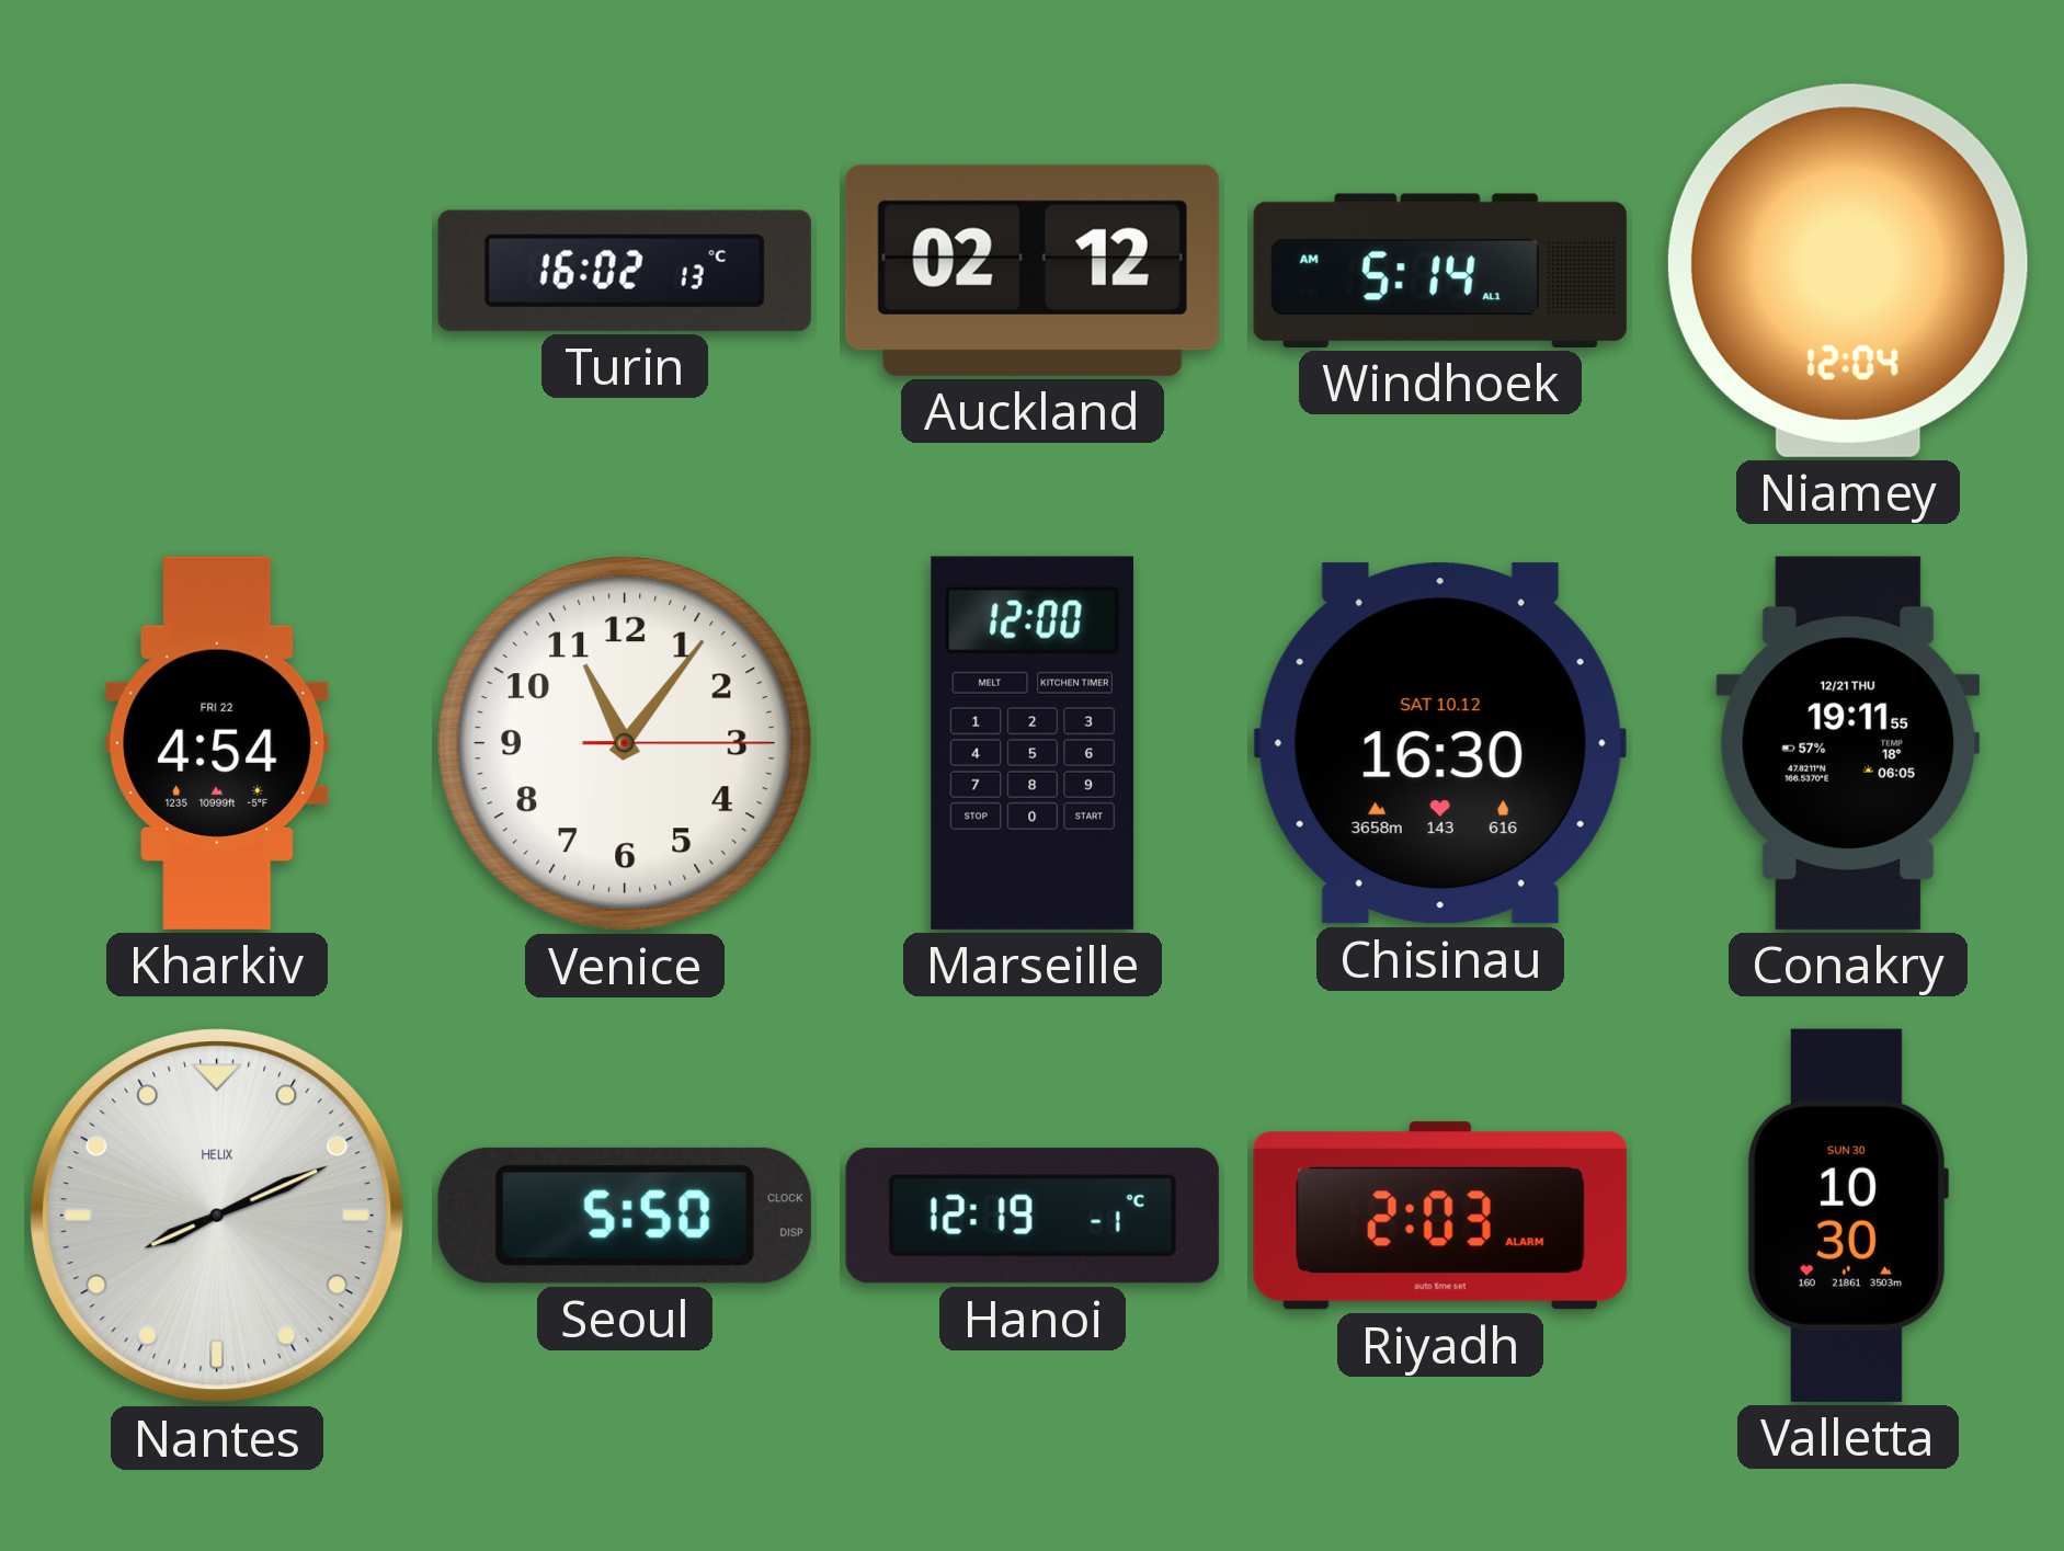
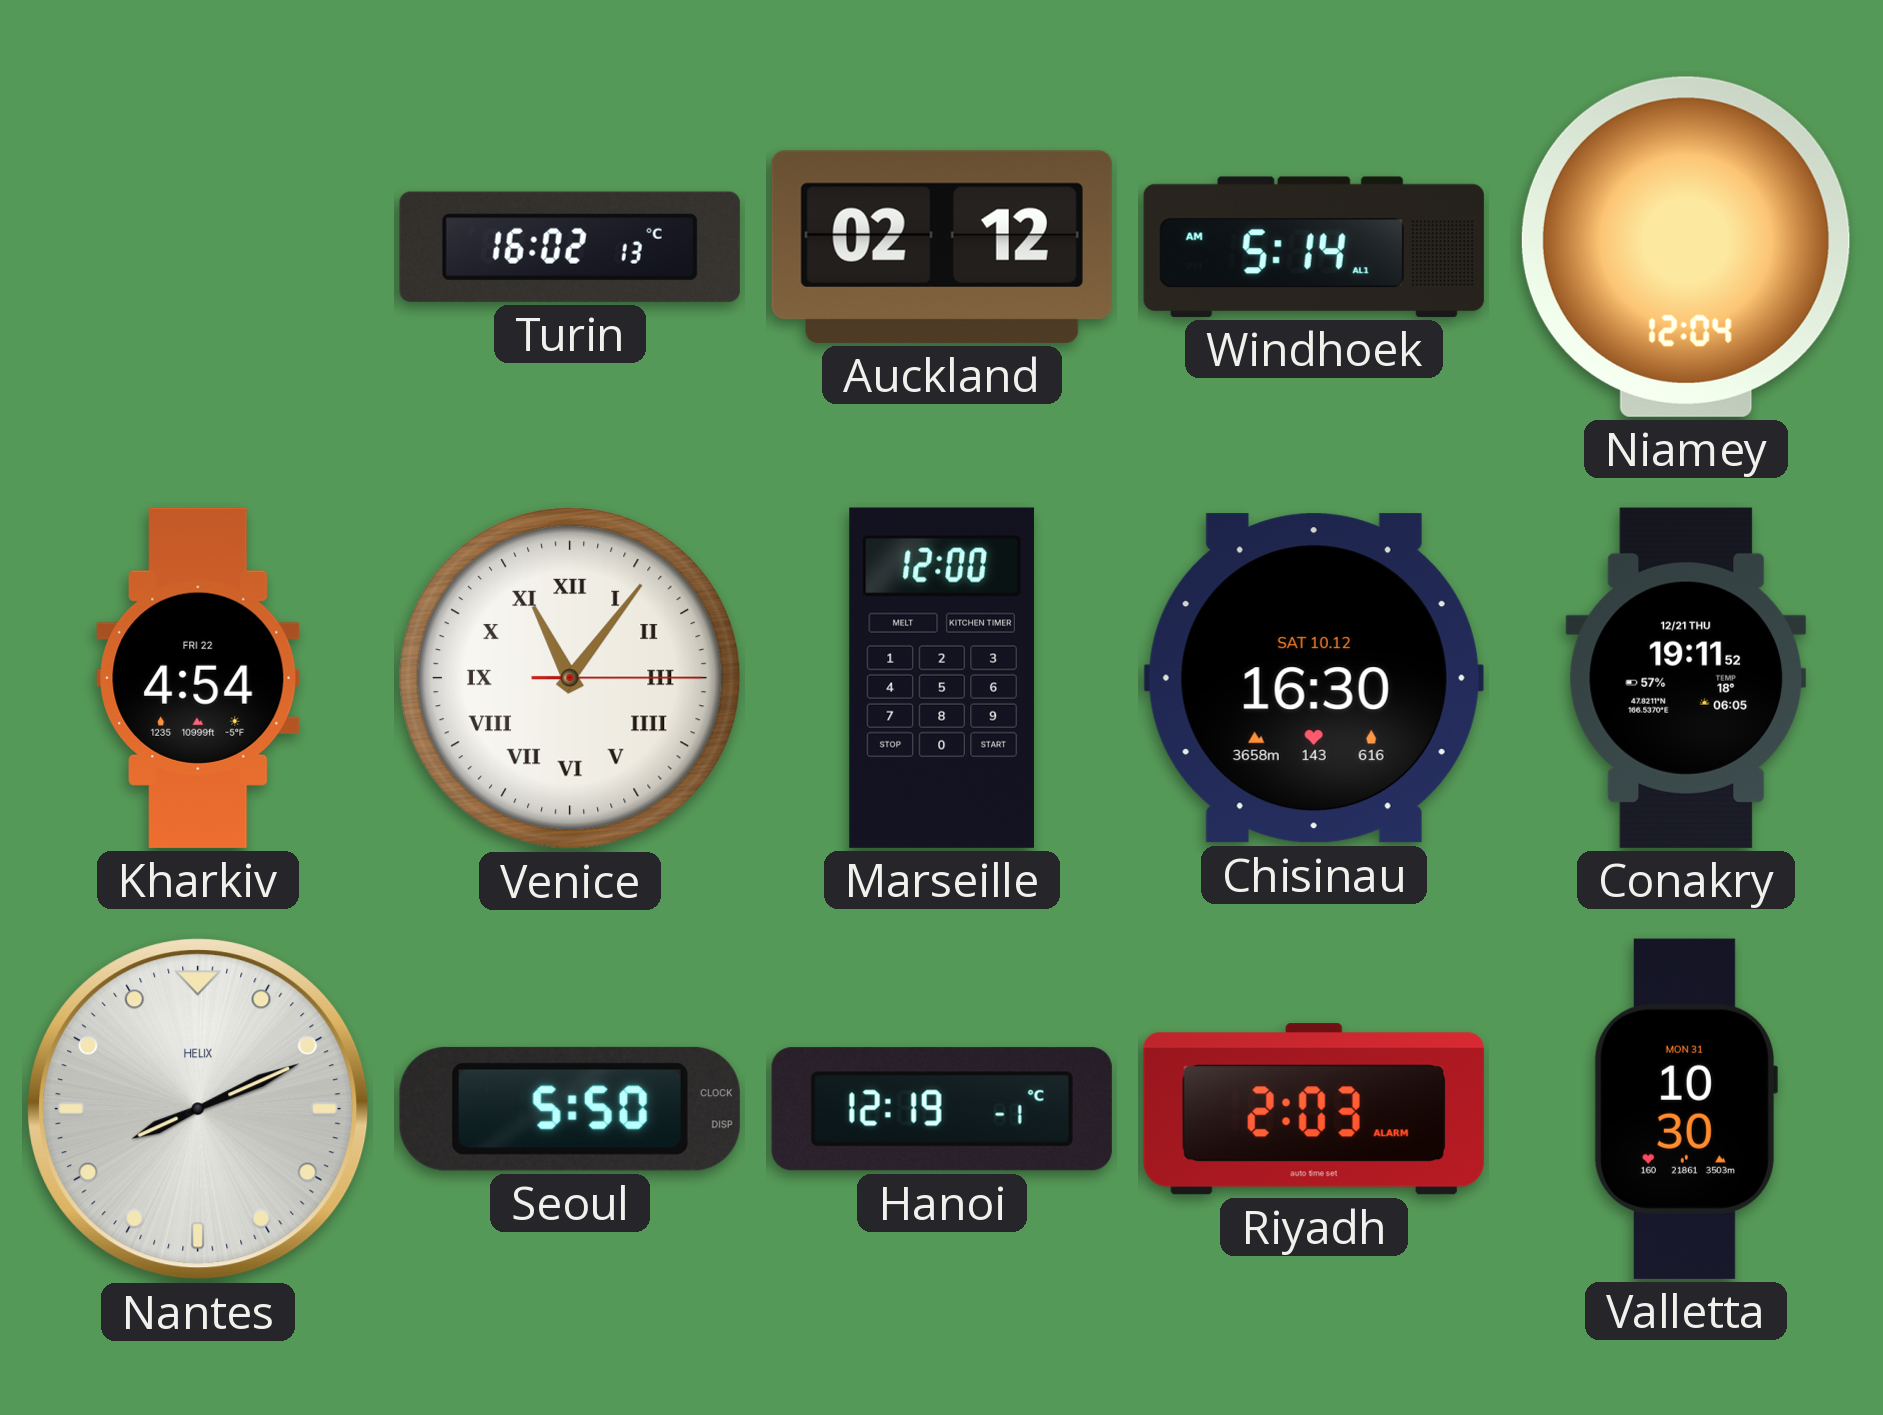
Venice numerals: Arabic -> Roman (570, 678)
Conakry: 19:11:55 -> 19:11:52 (1686, 678)
Valletta date: SUN 30 -> MON 31 (1685, 1109)
